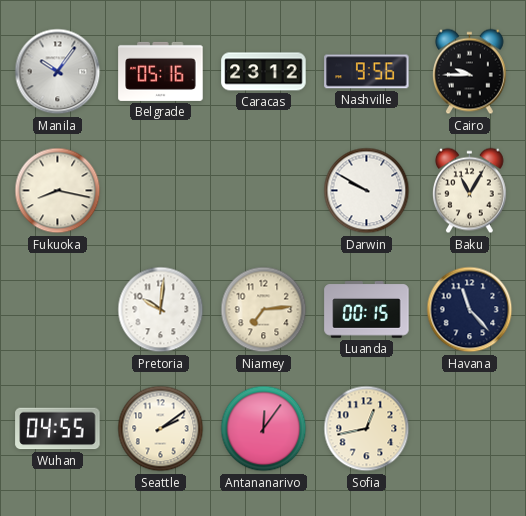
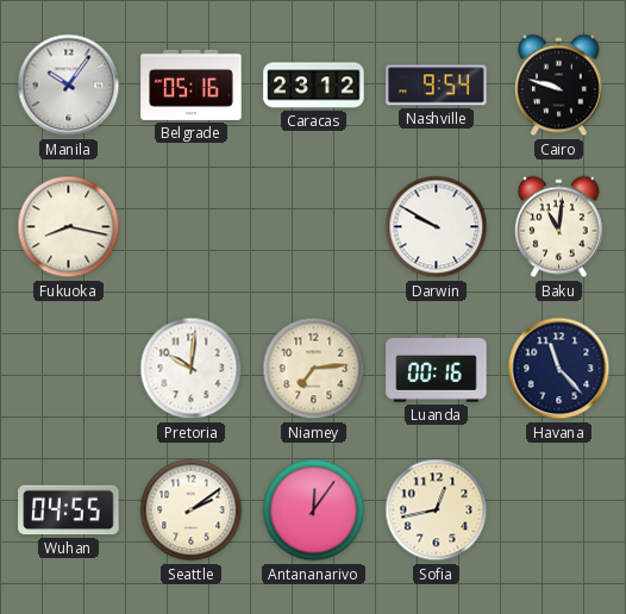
Nashville: 9:56 -> 9:54 (437, 86)
Cairo: 9:45 -> 9:48 (558, 86)
Baku: 11:05 -> 11:01 (558, 227)
Luanda: 00:15 -> 00:16 (437, 369)
